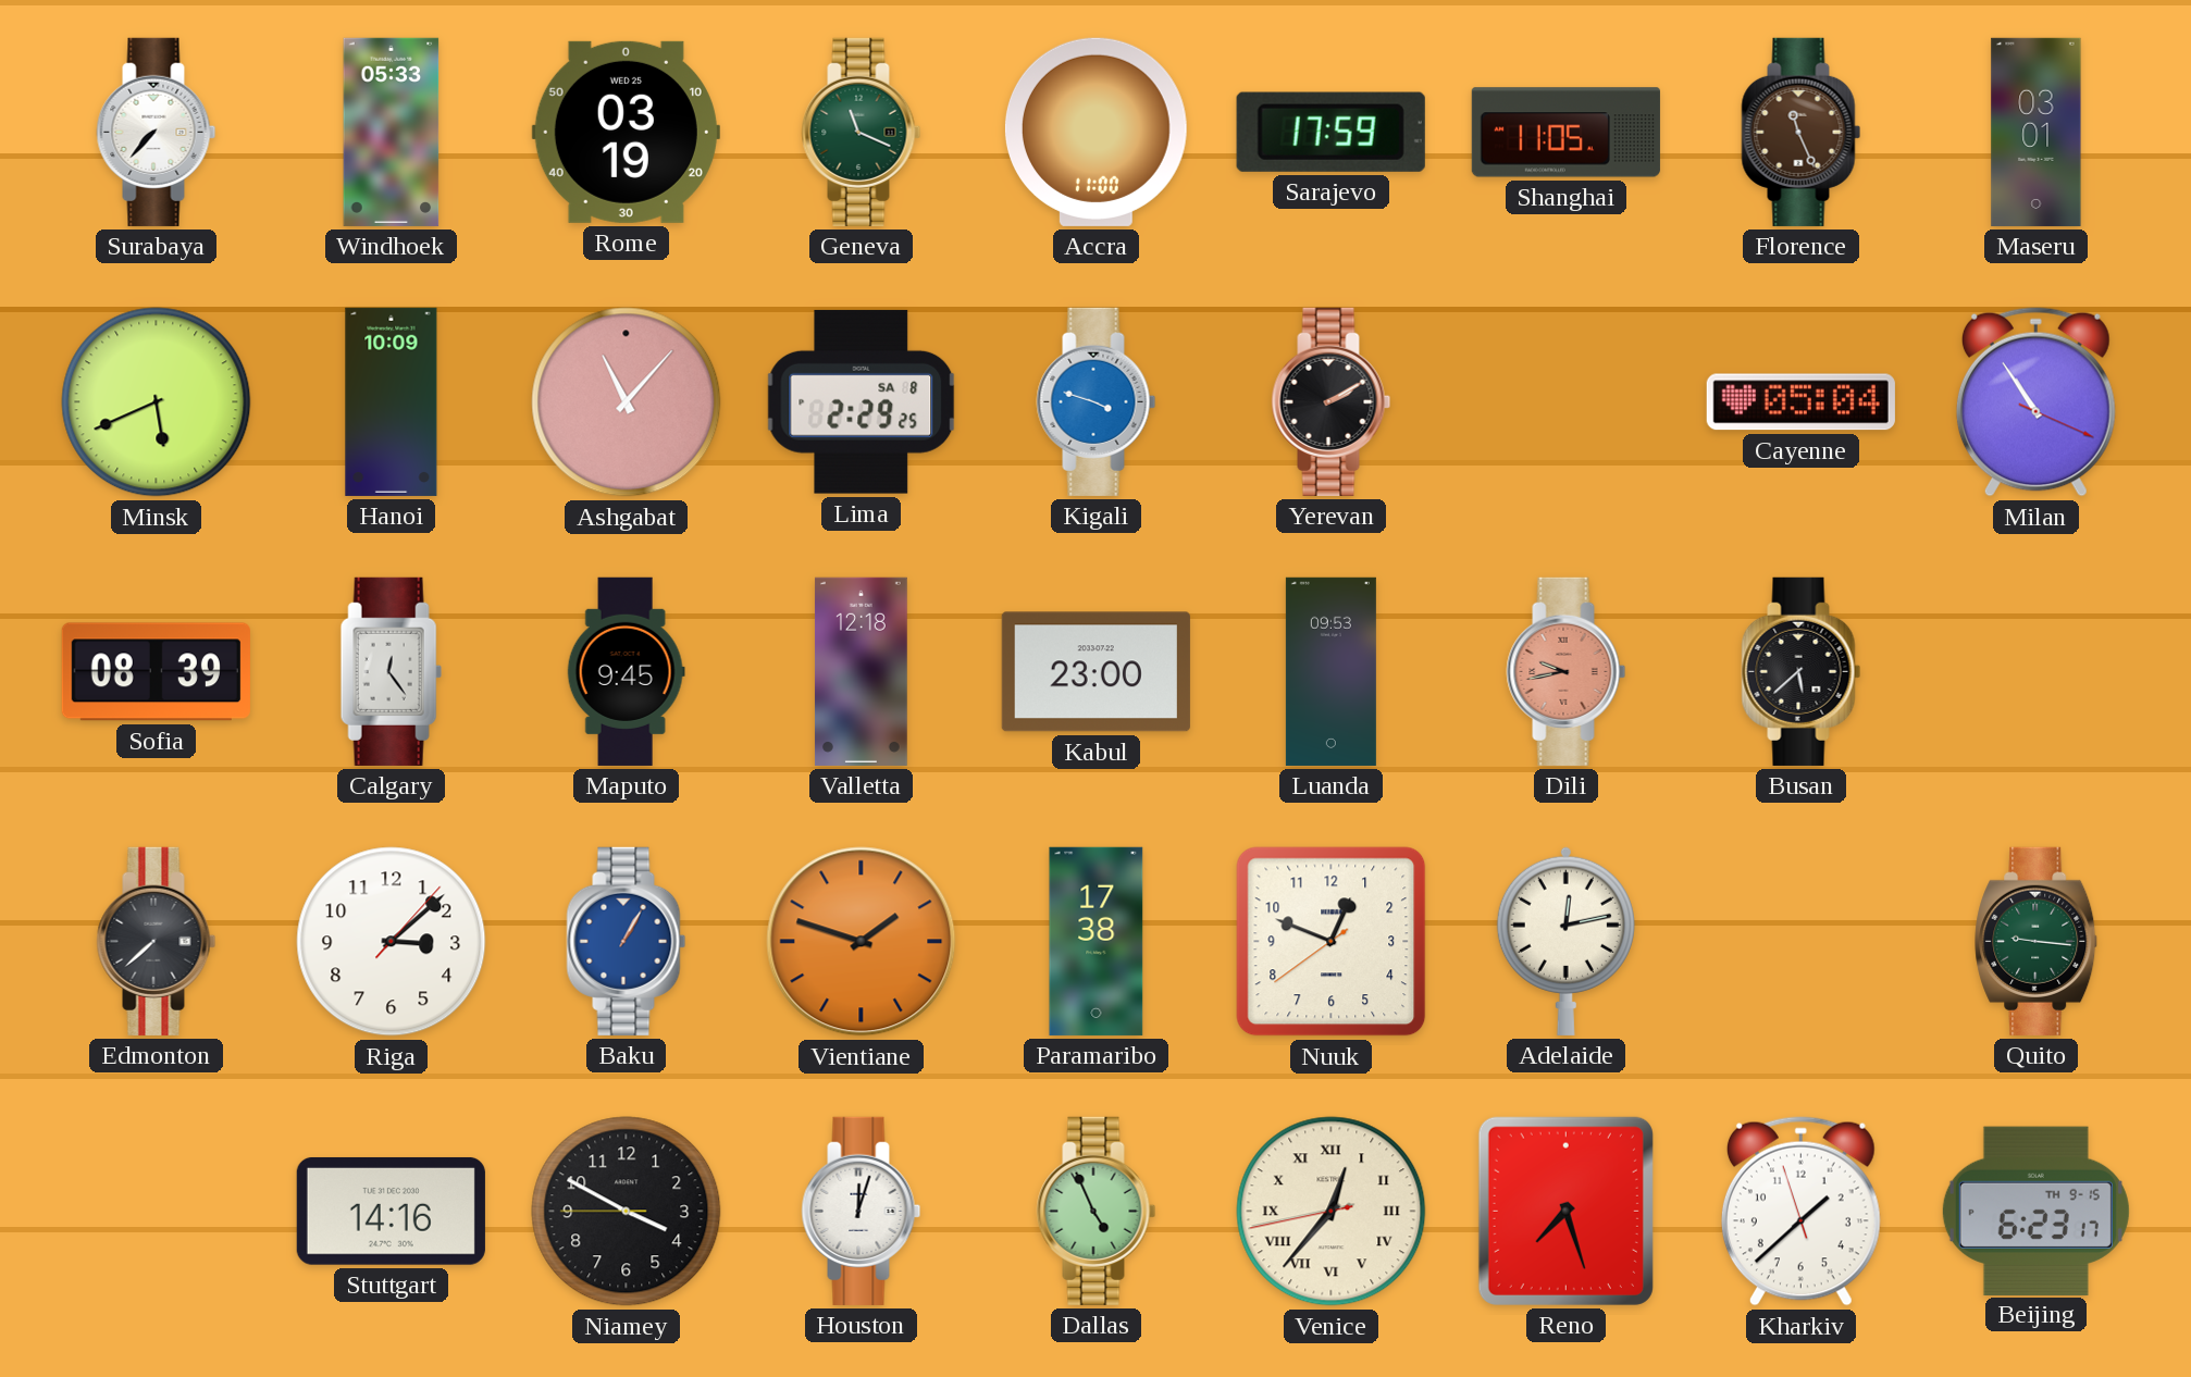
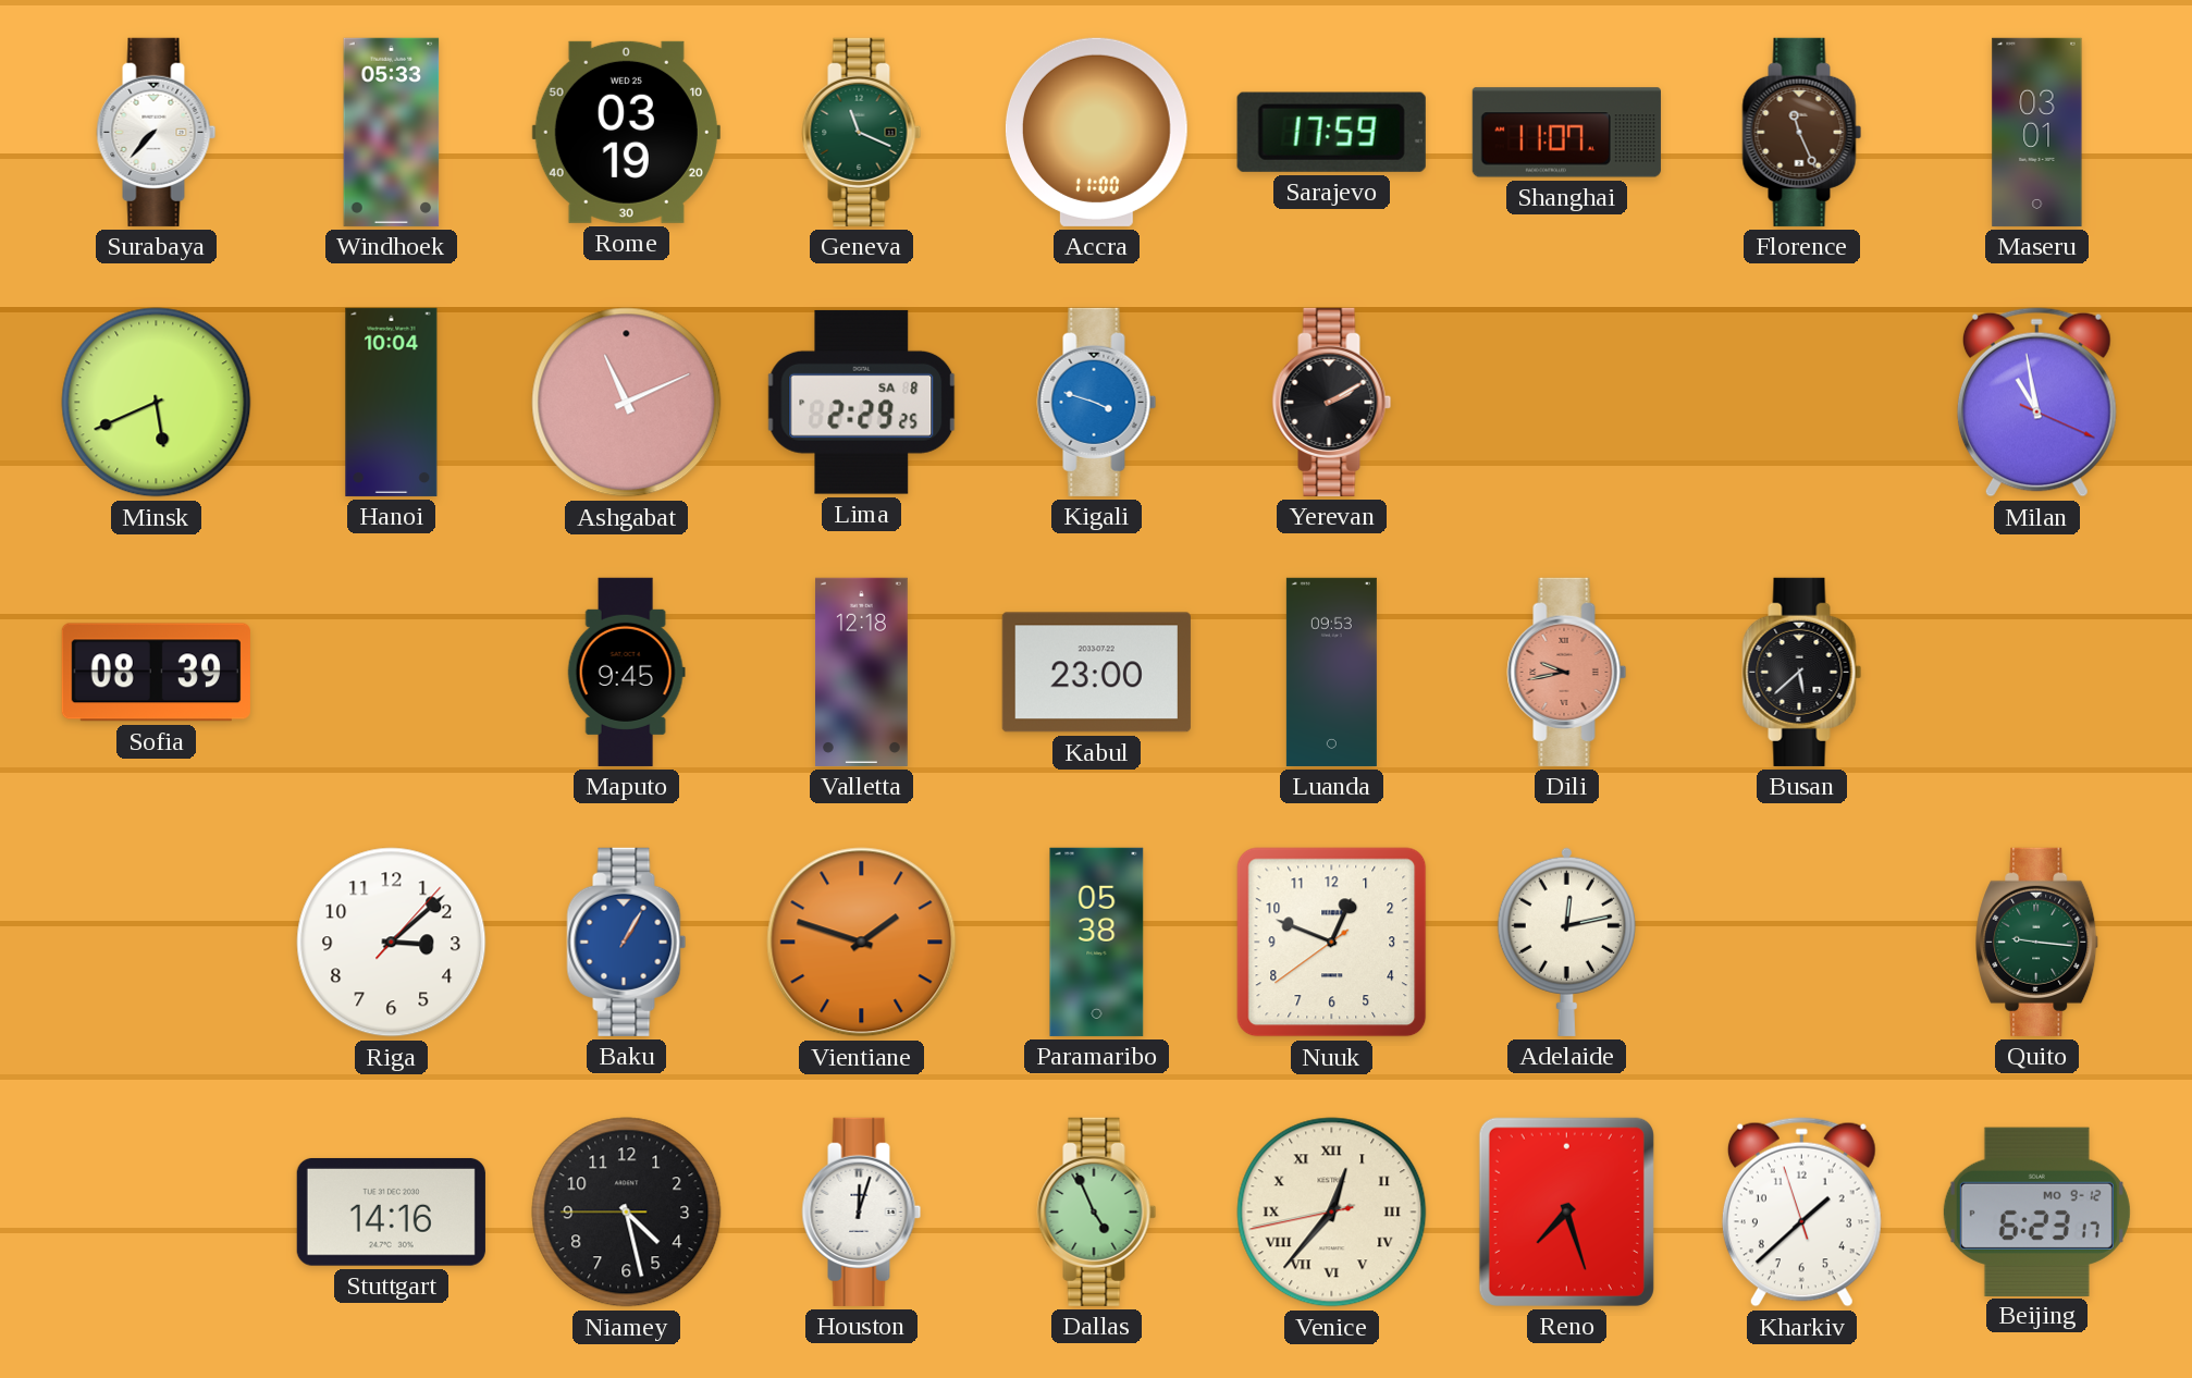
Shanghai: 11:05 -> 11:07 (1566, 133)
Hanoi: 10:09 -> 10:04 (392, 402)
Ashgabat: 11:07 -> 11:11 (627, 403)
Cayenne: 05:04 -> none (1800, 402)
Milan: 10:54 -> 10:58 (2036, 403)
Calgary: 12:24 -> none (391, 671)
Edmonton: 7:38 -> none (157, 941)
Paramaribo: 17:38 -> 05:38 (1097, 942)
Niamey: 3:49 -> 4:27 (627, 1213)
Beijing date: TH 9-15 -> MO 9-12 (2036, 1211)
